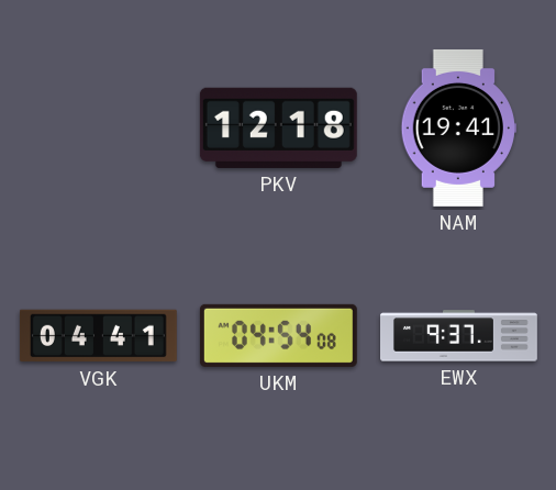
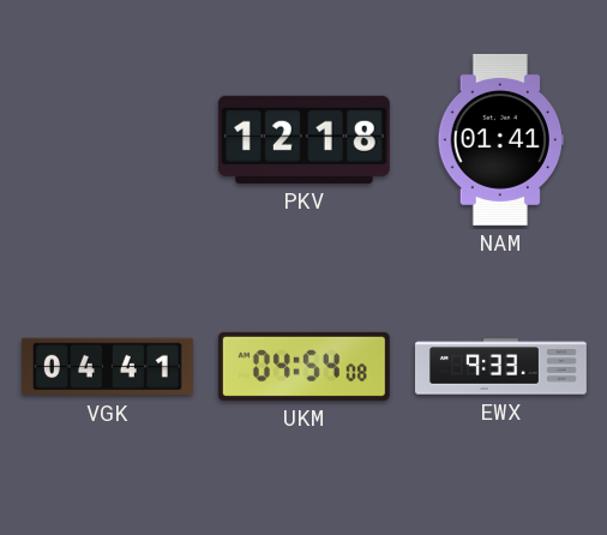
NAM: 19:41 -> 01:41 (500, 139)
EWX: 9:37 -> 9:33 (501, 367)
